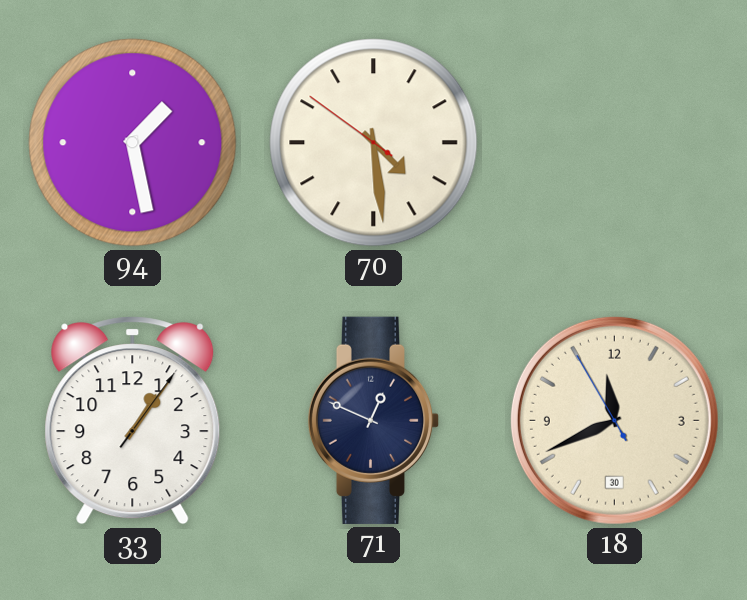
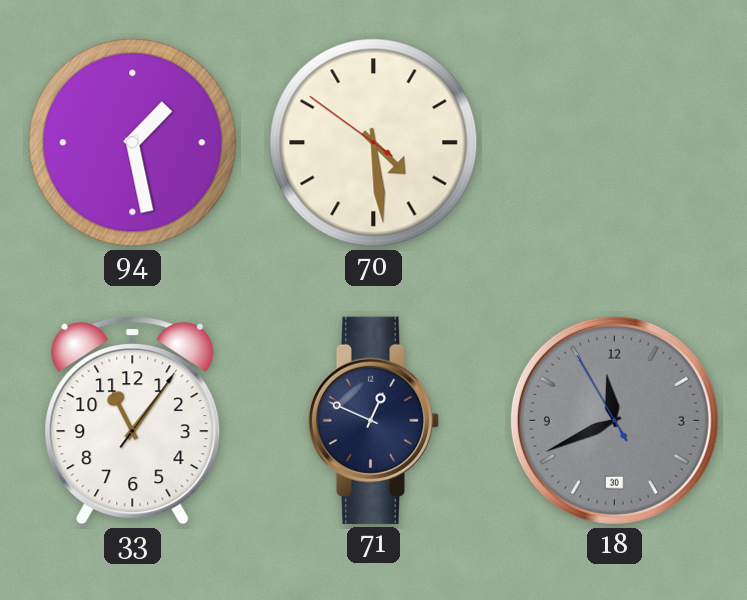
33: 1:06 -> 11:06 (133, 421)
18 dial: cream -> grey (614, 420)
